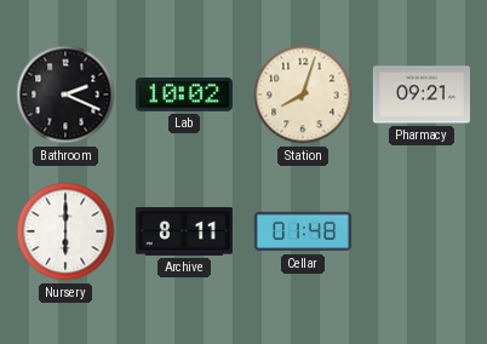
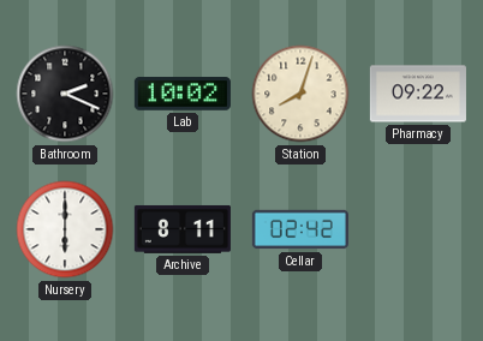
Pharmacy: 09:21 -> 09:22 (418, 94)
Cellar: 01:48 -> 02:42 (300, 229)
